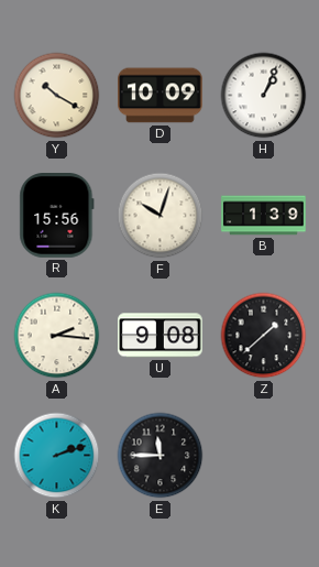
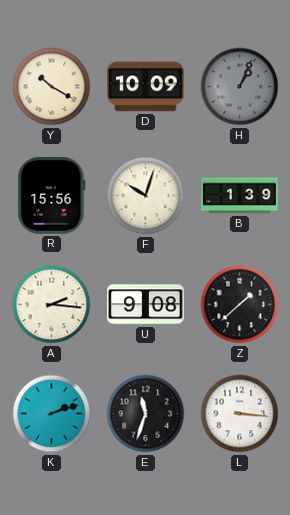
H dial: white -> grey (240, 87)
E: 11:45 -> 11:33 (146, 414)
L: none -> 3:16 (240, 414)
